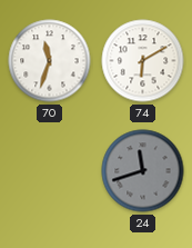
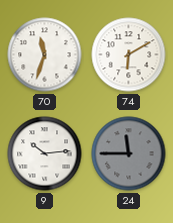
9: none -> 10:14 (45, 154)
24: 11:42 -> 11:45 (129, 154)
